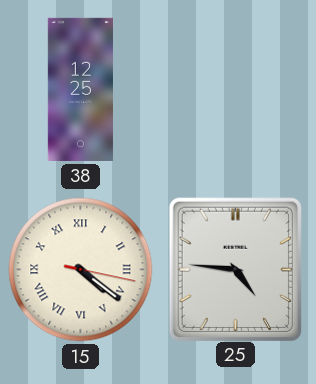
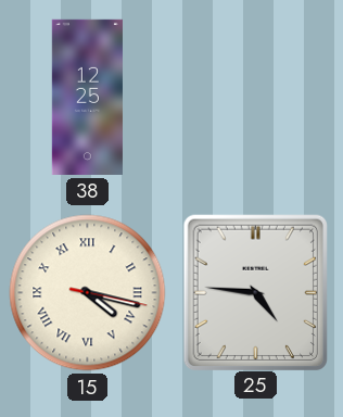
15: 4:21 -> 4:17 (88, 293)
